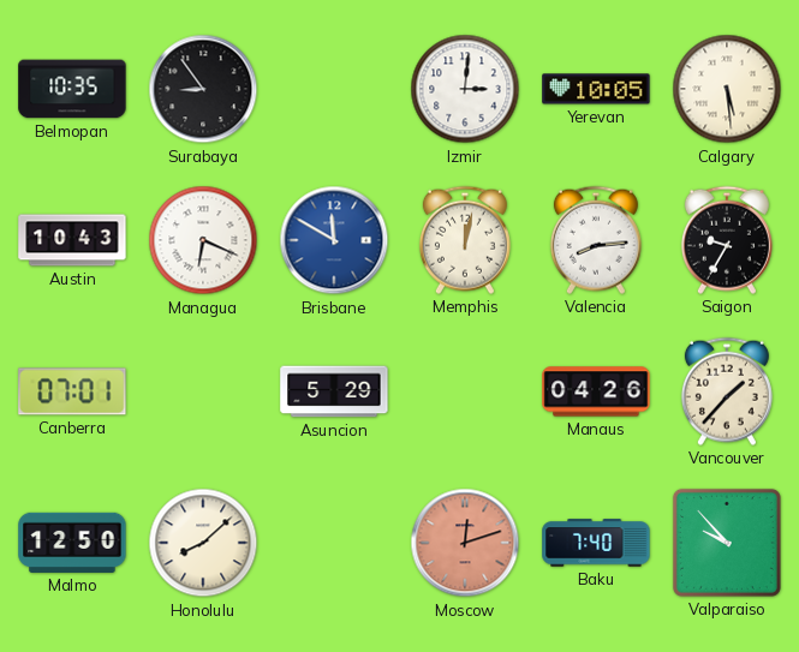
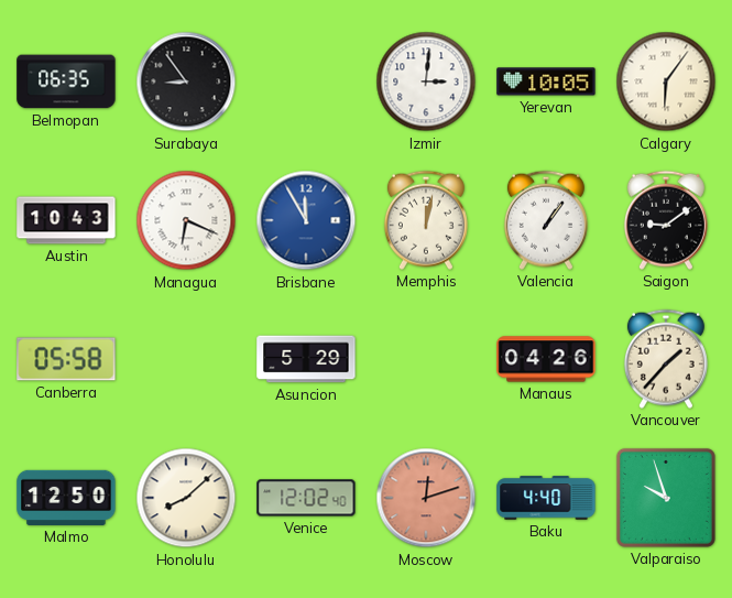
Belmopan: 10:35 -> 06:35 (66, 81)
Calgary: 5:29 -> 6:06 (666, 81)
Brisbane: 11:50 -> 11:55 (306, 220)
Valencia: 8:14 -> 1:06 (546, 220)
Saigon: 9:35 -> 9:09 (666, 220)
Canberra: 07:01 -> 05:58 (66, 359)
Venice: none -> 12:02 (306, 498)
Baku: 7:40 -> 4:40 (546, 498)
Valparaiso: 9:53 -> 9:57 (666, 498)
